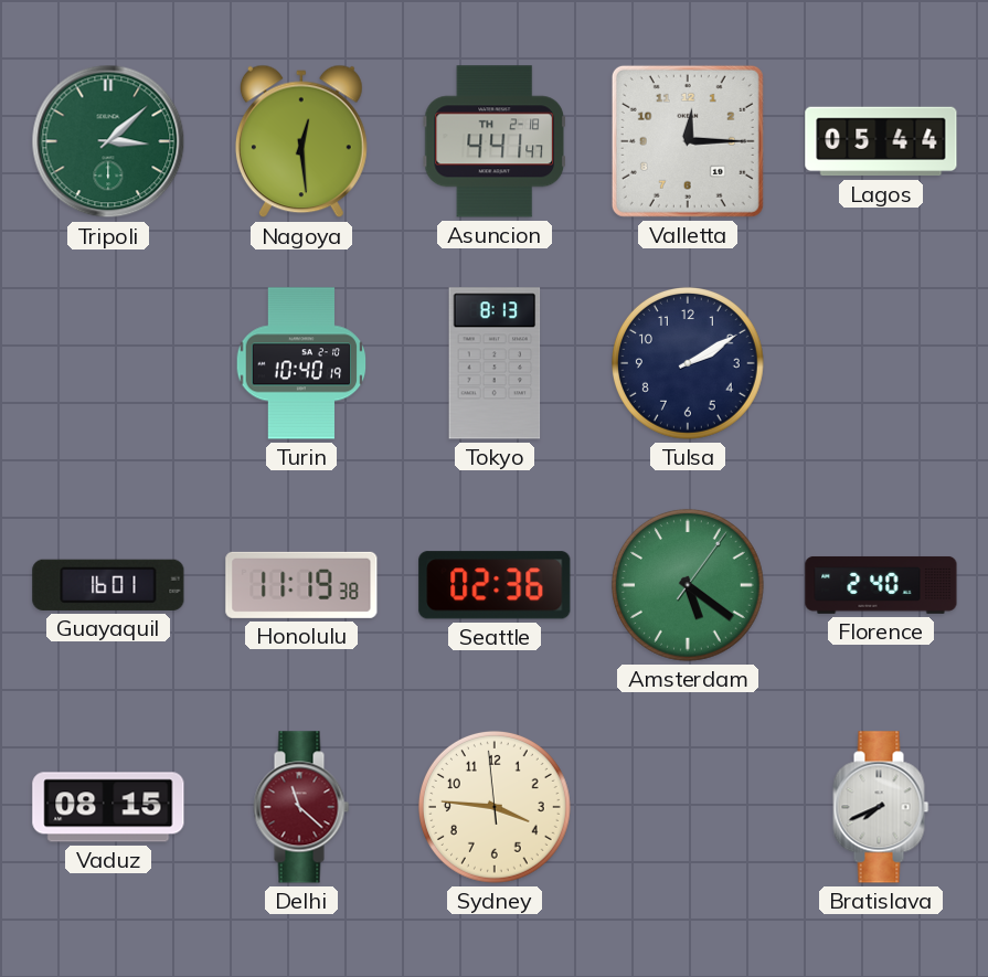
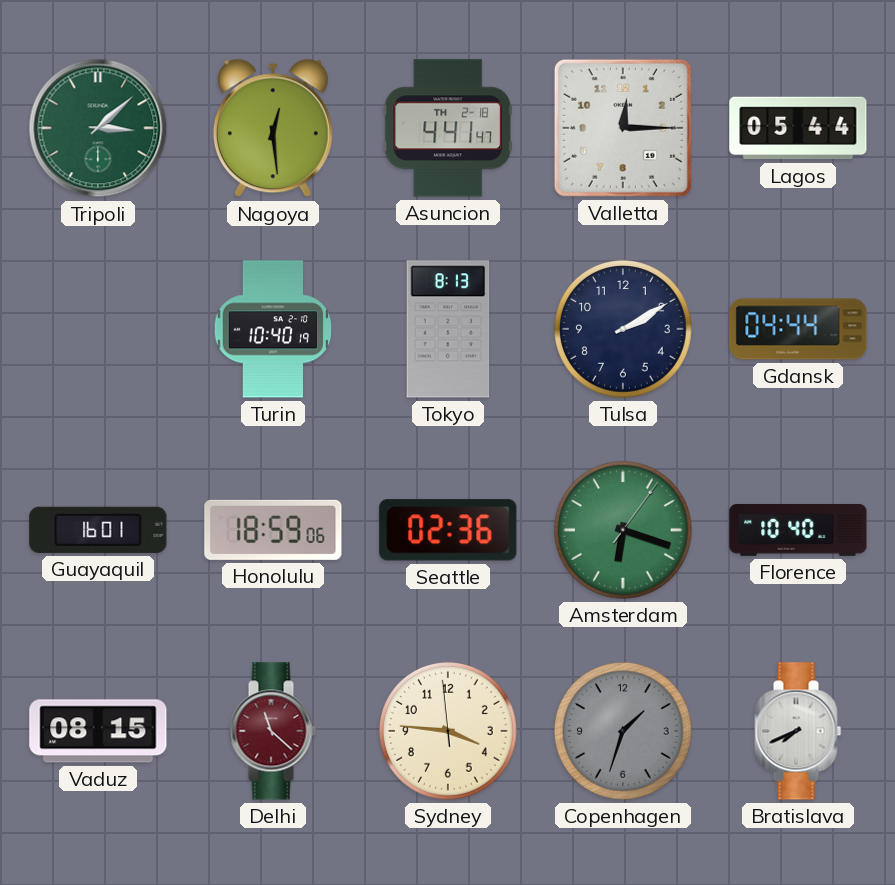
Gdansk: none -> 04:44 (798, 329)
Honolulu: 11:19 -> 18:59 (273, 530)
Amsterdam: 5:21 -> 6:18 (623, 530)
Florence: 2:40 -> 10:40 (798, 530)
Copenhagen: none -> 1:33 (623, 731)
